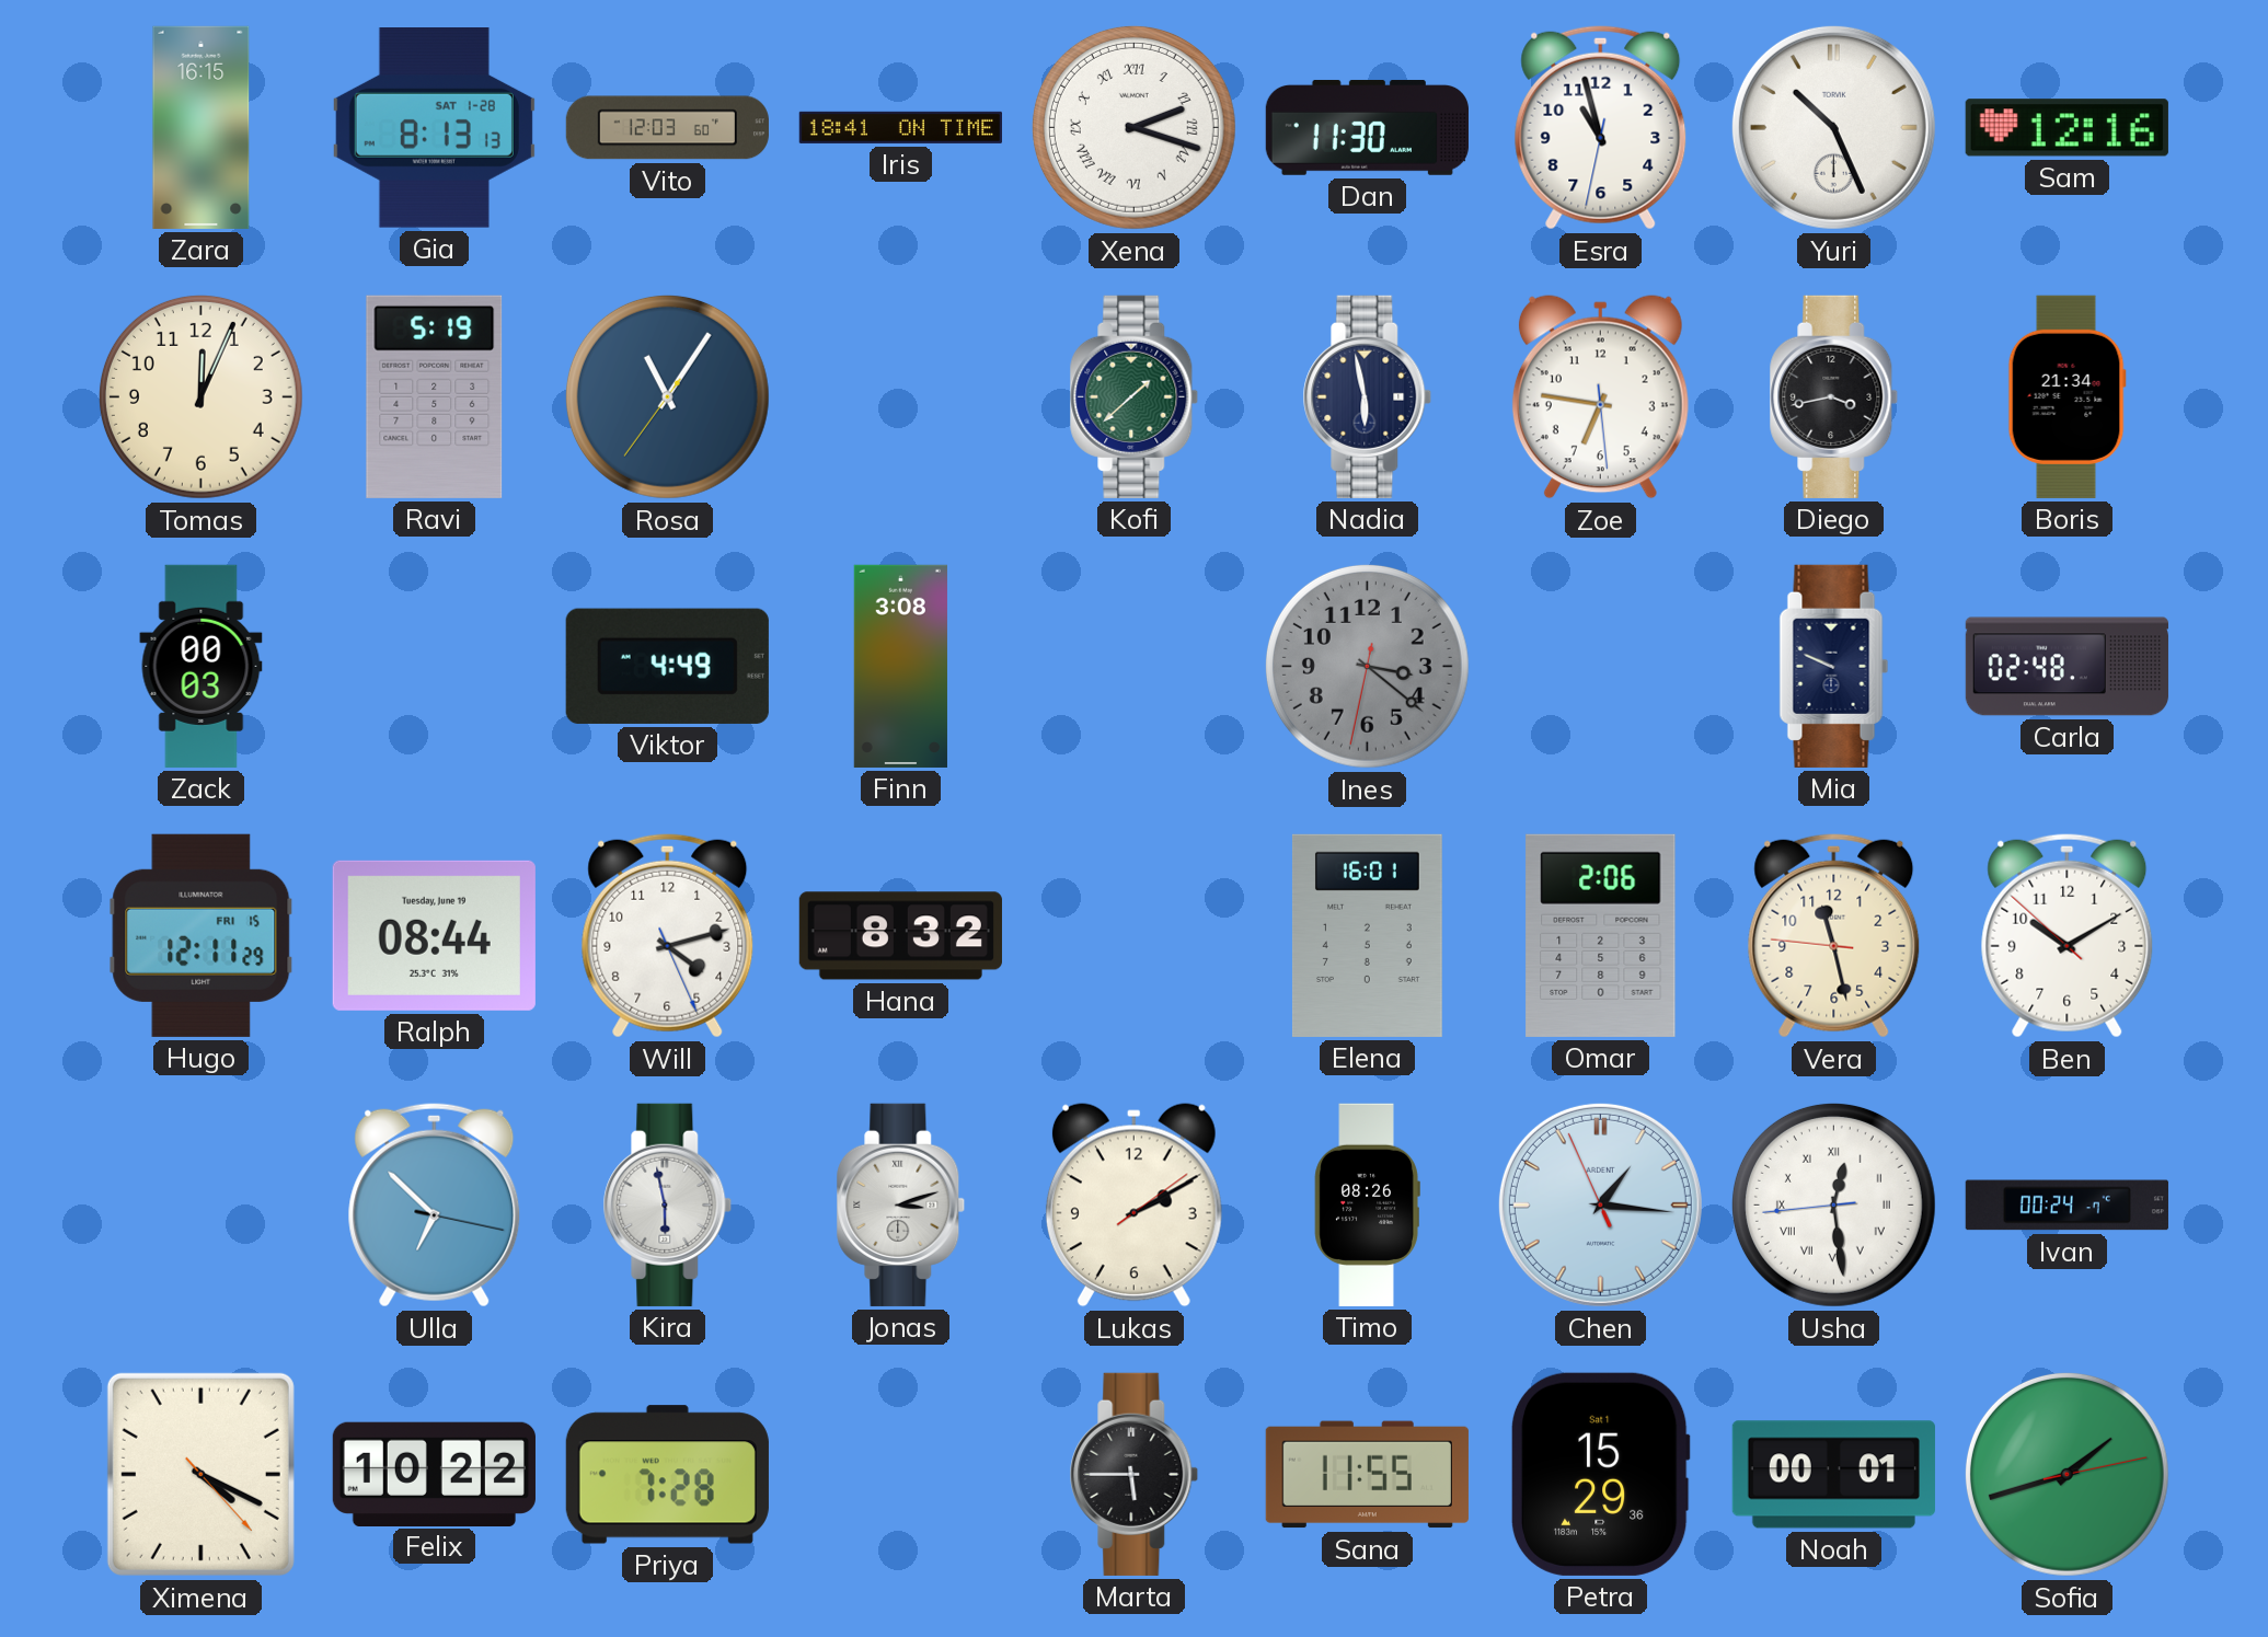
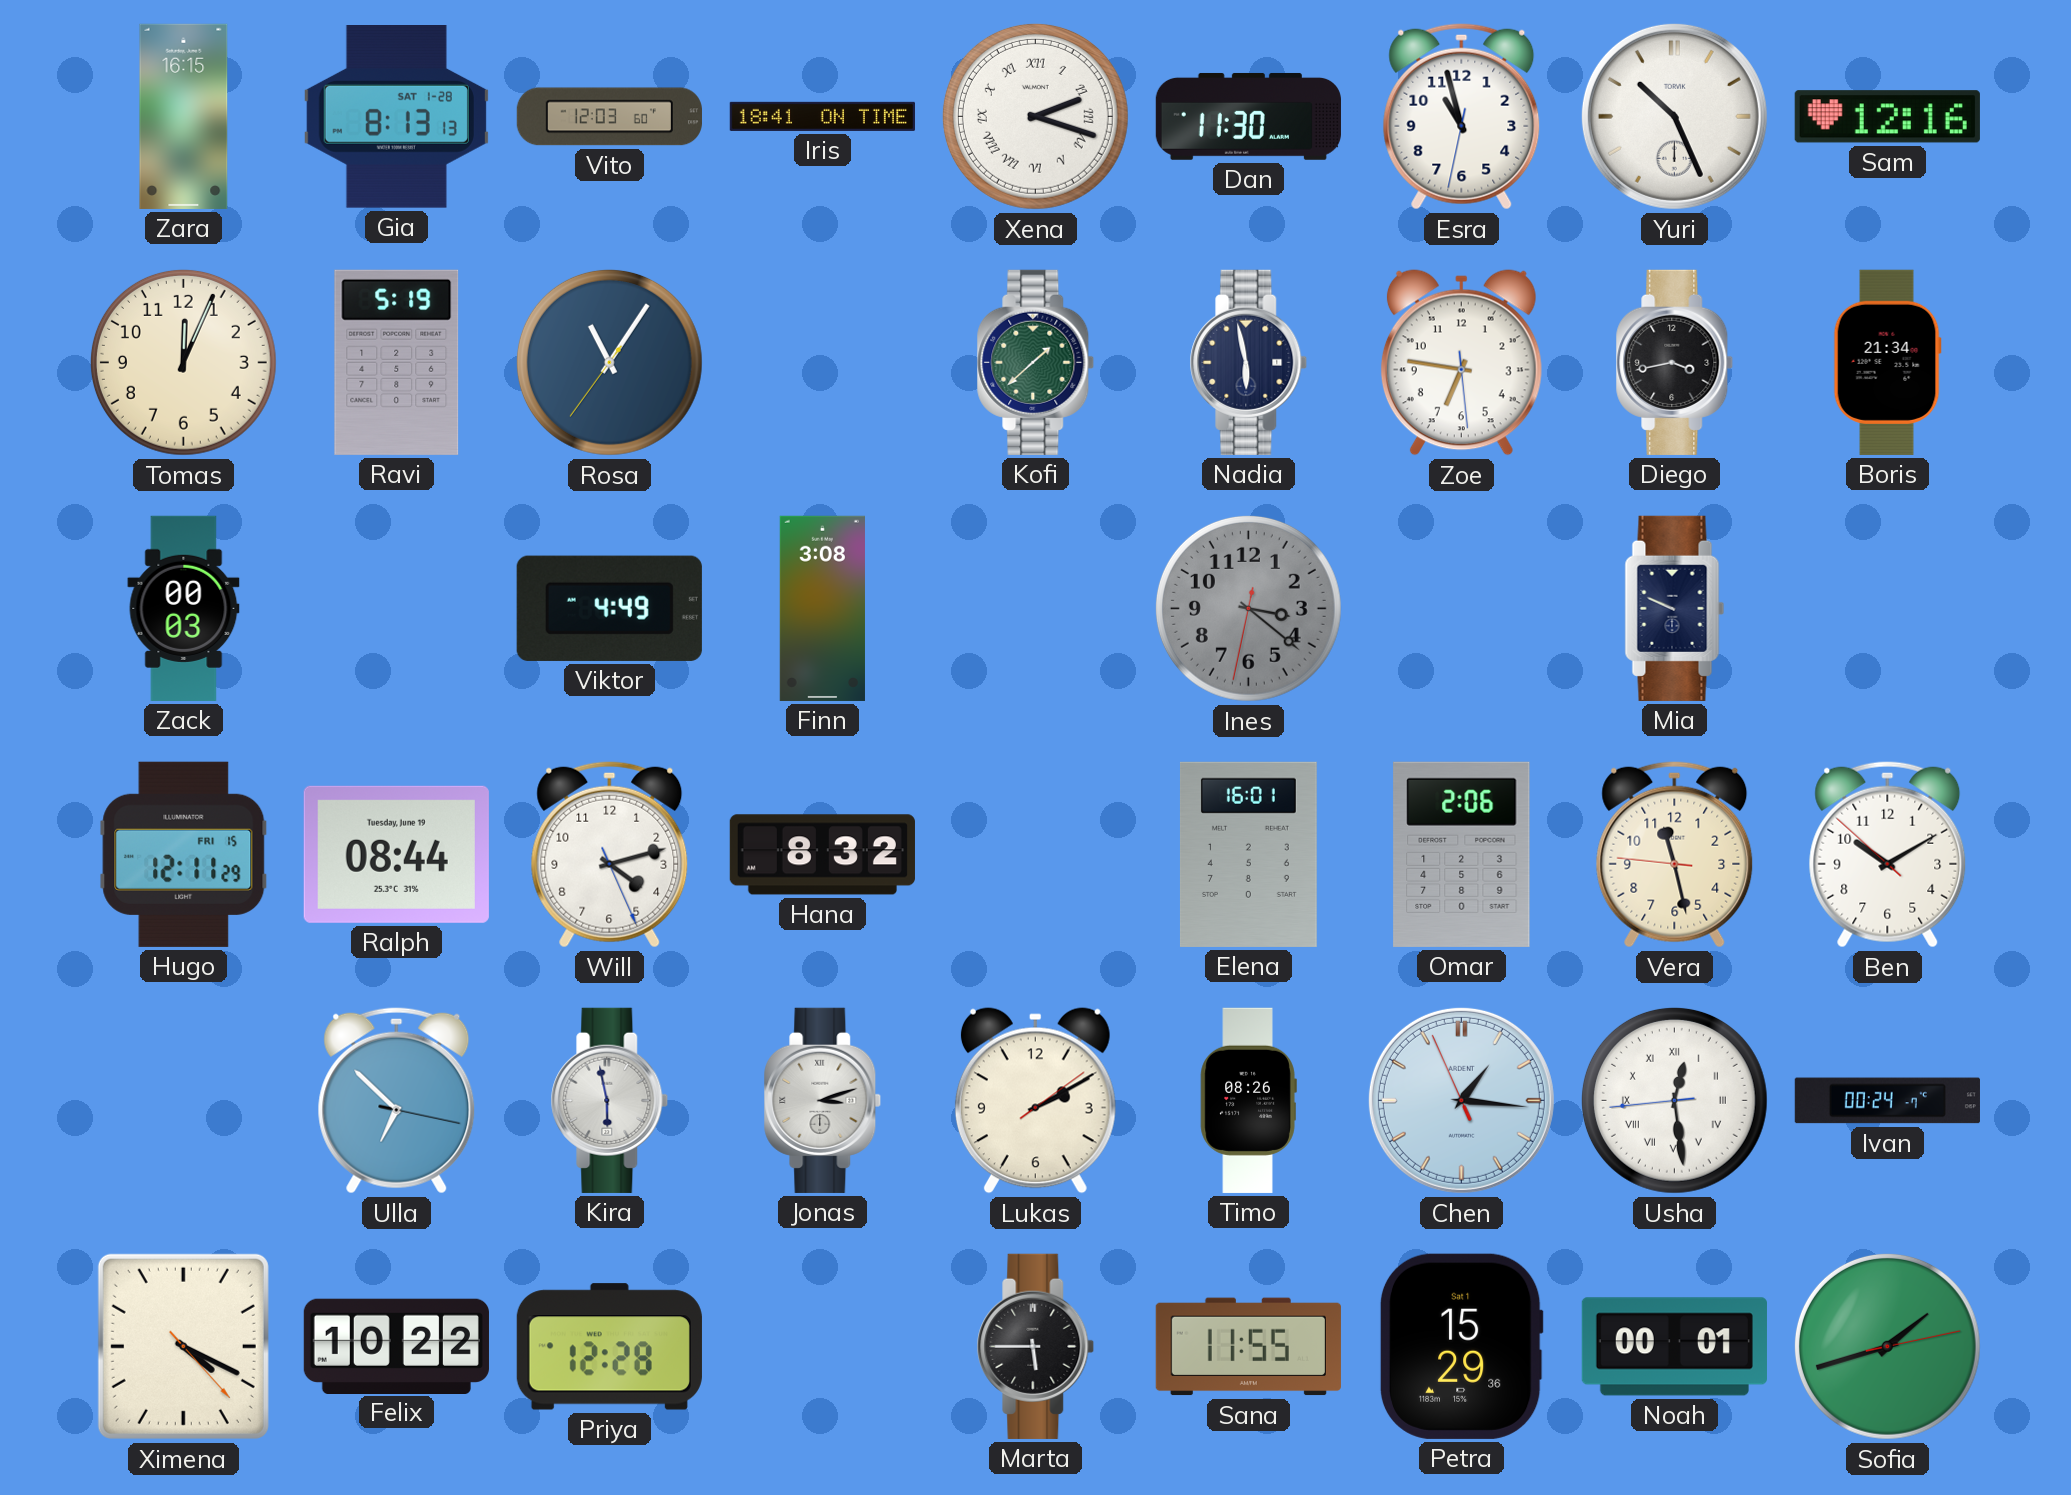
Carla: 02:48 -> none (2066, 667)
Priya: 7:28 -> 12:28 (609, 1347)
